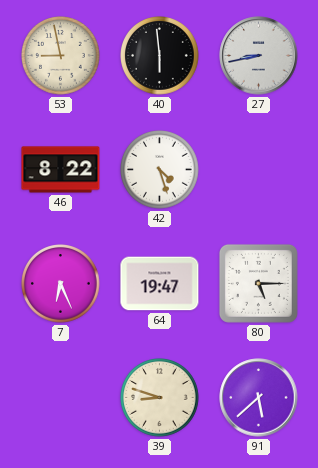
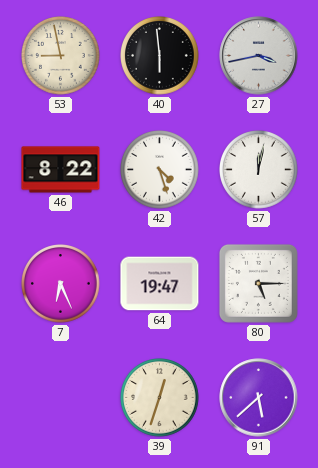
27: 8:43 -> 3:43 (259, 56)
57: none -> 12:02 (259, 170)
39: 8:48 -> 12:33 (160, 398)
